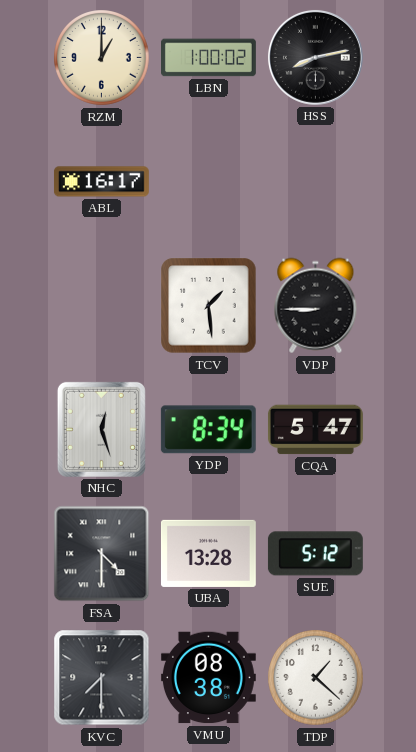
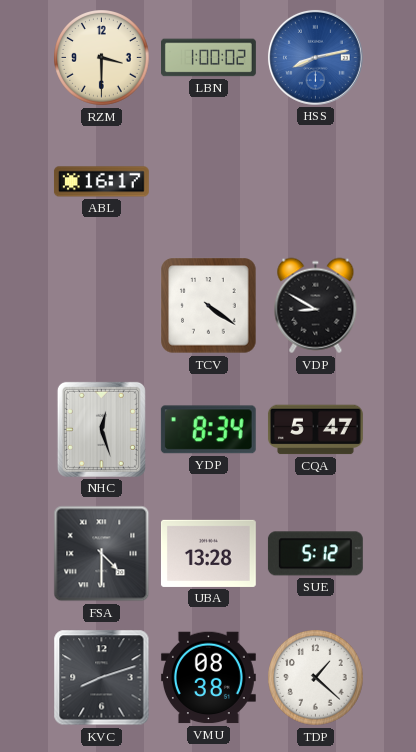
RZM: 1:00 -> 3:30 (102, 58)
HSS dial: black -> blue (315, 57)
TCV: 1:29 -> 4:21 (209, 306)
VDP: 8:45 -> 8:50 (316, 306)
KVC: 7:30 -> 8:12 (102, 678)
